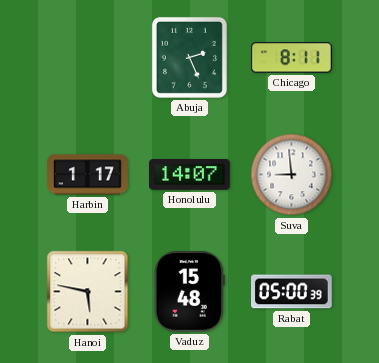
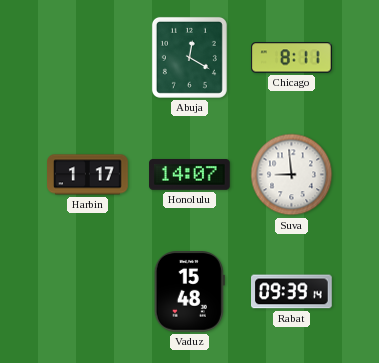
Abuja: 2:26 -> 12:20 (189, 57)
Hanoi: 5:47 -> none (88, 292)
Rabat: 05:00 -> 09:39 (292, 292)
